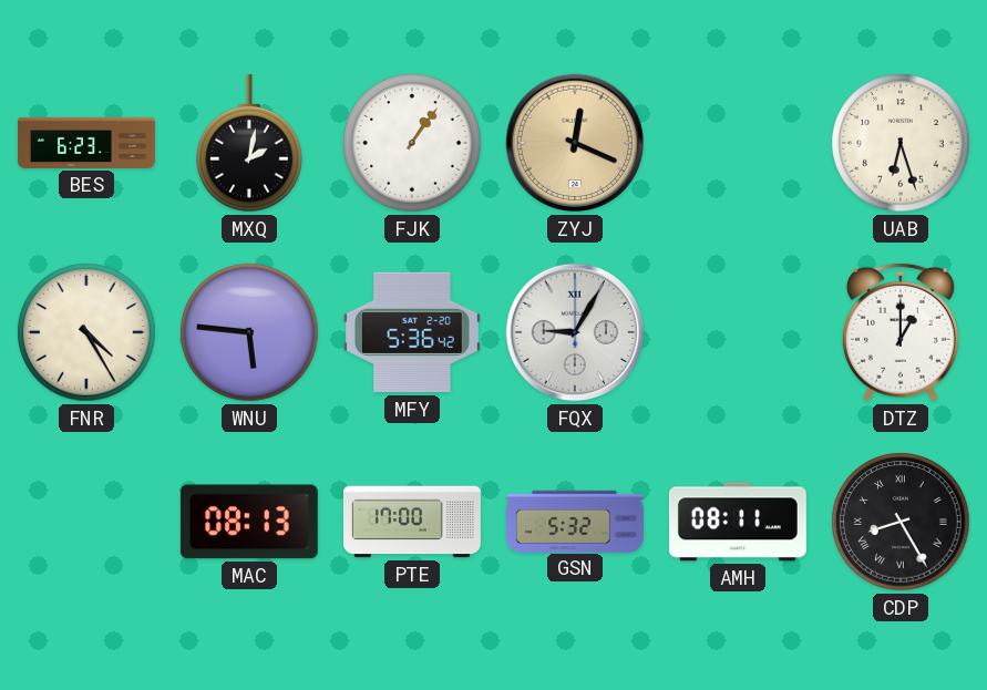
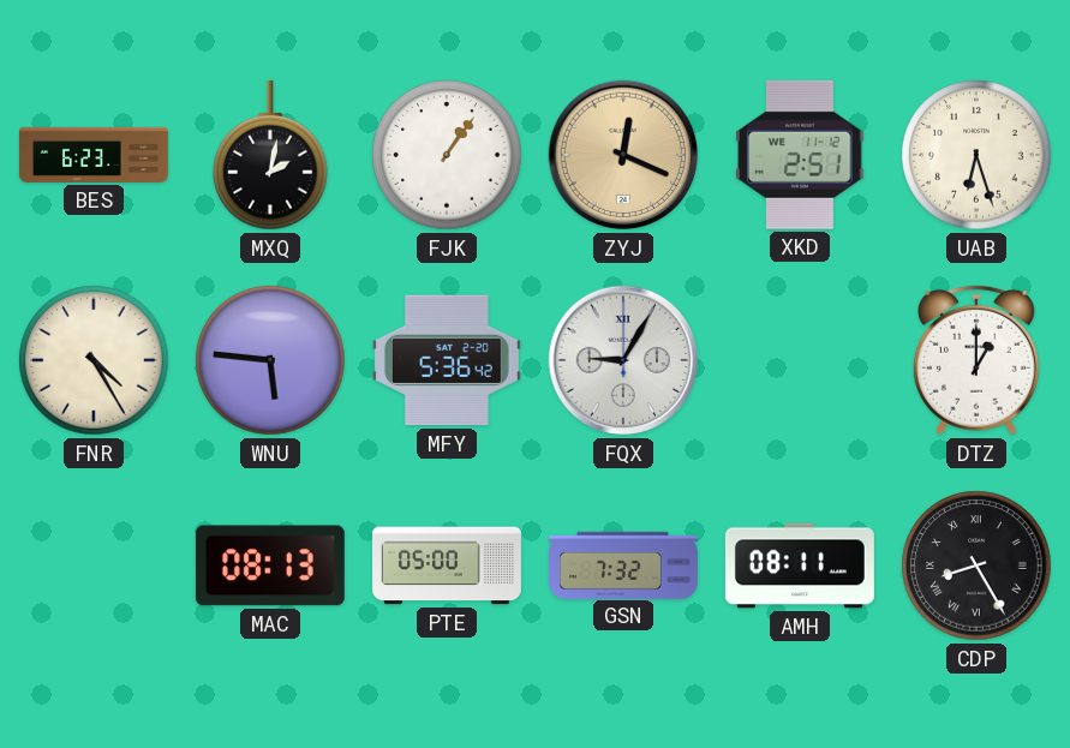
XKD: none -> 2:51 (800, 155)
PTE: 17:00 -> 05:00 (448, 566)
GSN: 5:32 -> 7:32 (624, 564)
